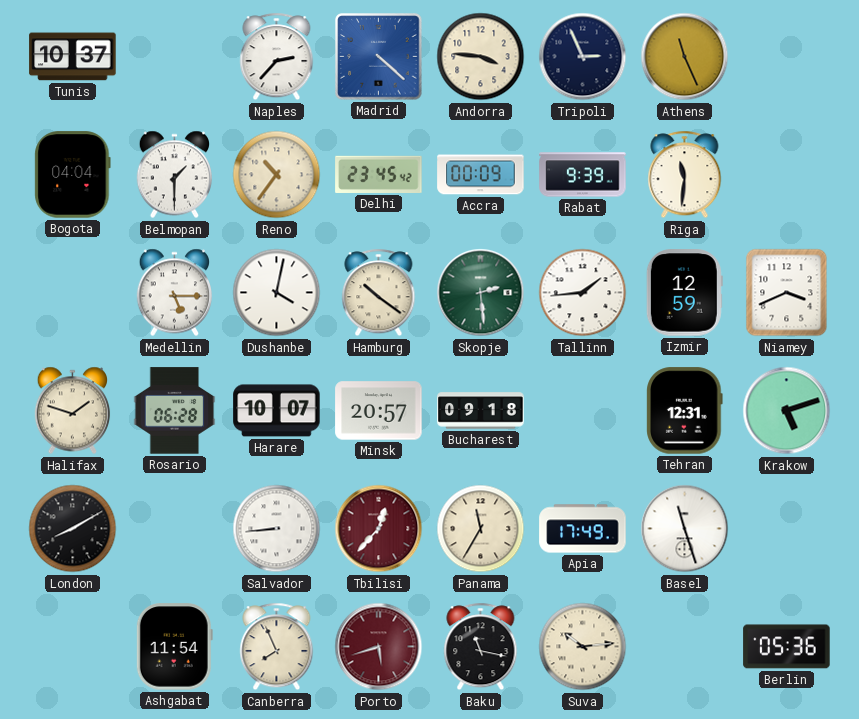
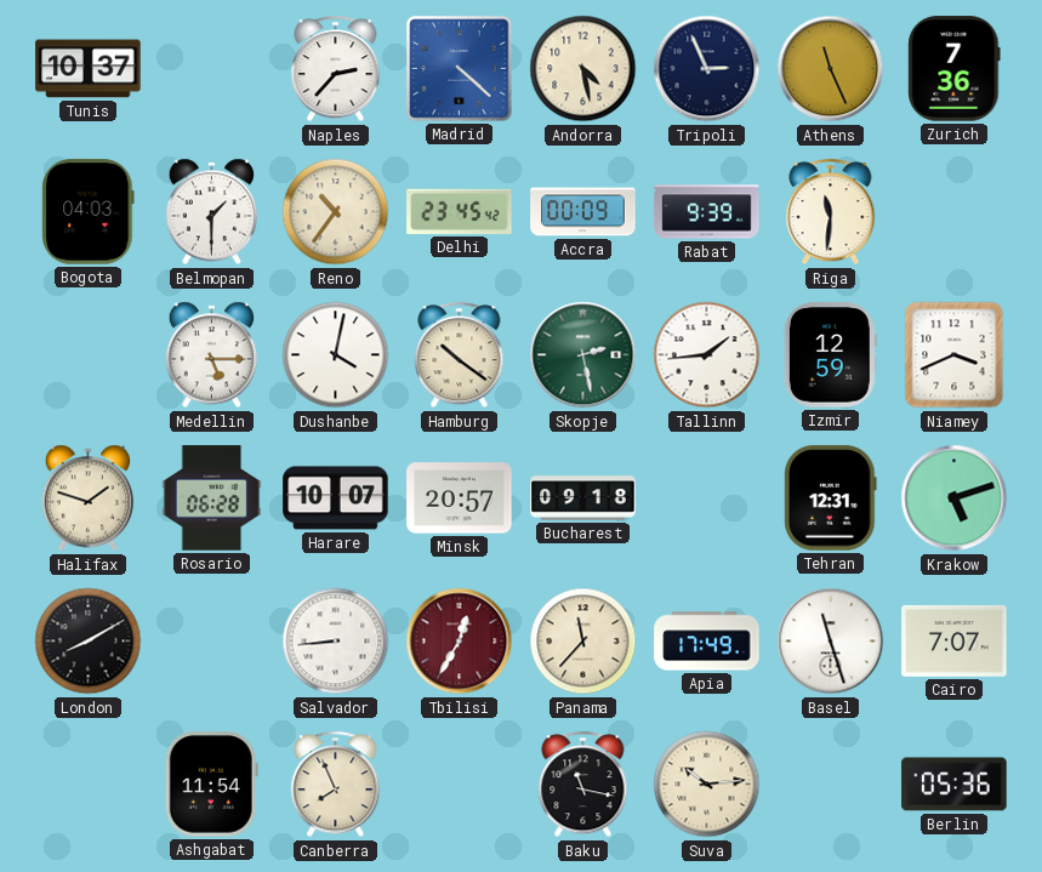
Andorra: 3:46 -> 4:28 (583, 69)
Zurich: none -> 7:36 (955, 69)
Bogota: 04:04 -> 04:03 (89, 212)
Skopje: 2:29 -> 2:28 (583, 355)
Tbilisi: 12:37 -> 12:35 (460, 642)
Panama: 11:35 -> 11:37 (583, 642)
Cairo: none -> 7:07 (955, 640)
Porto: 5:42 -> none (379, 647)
